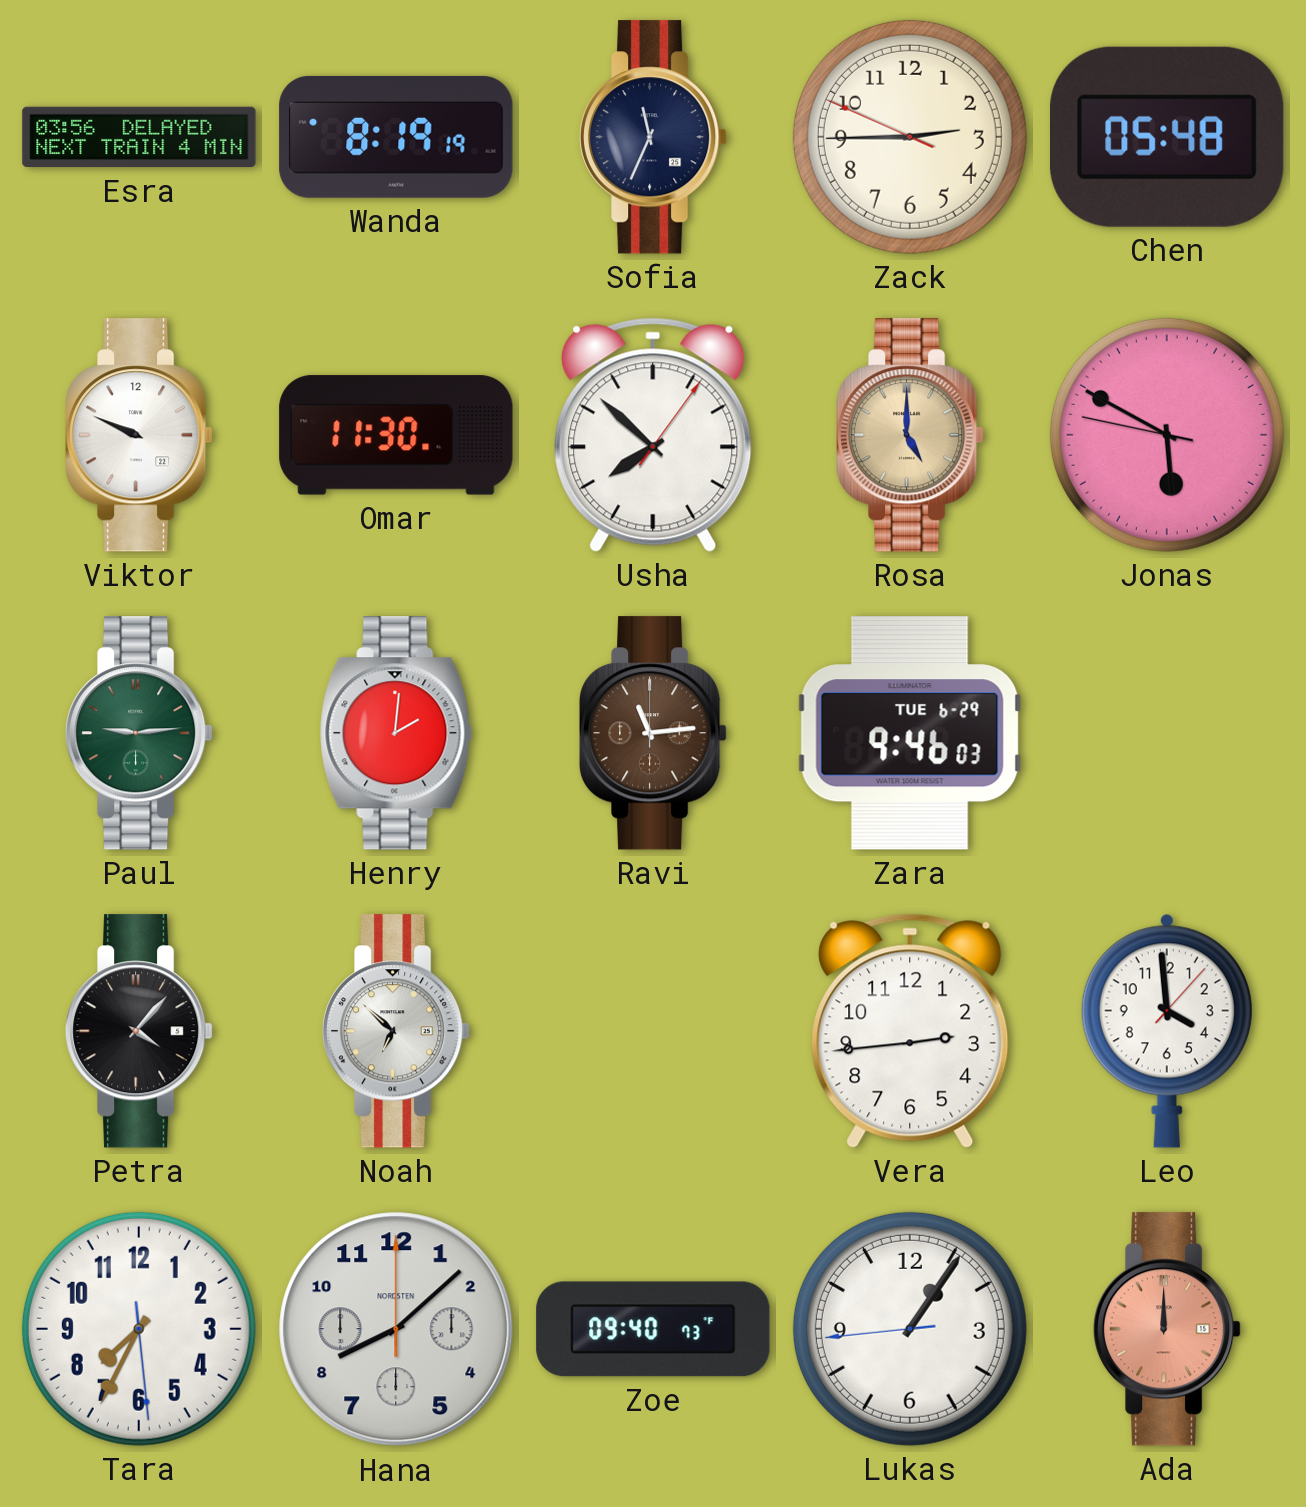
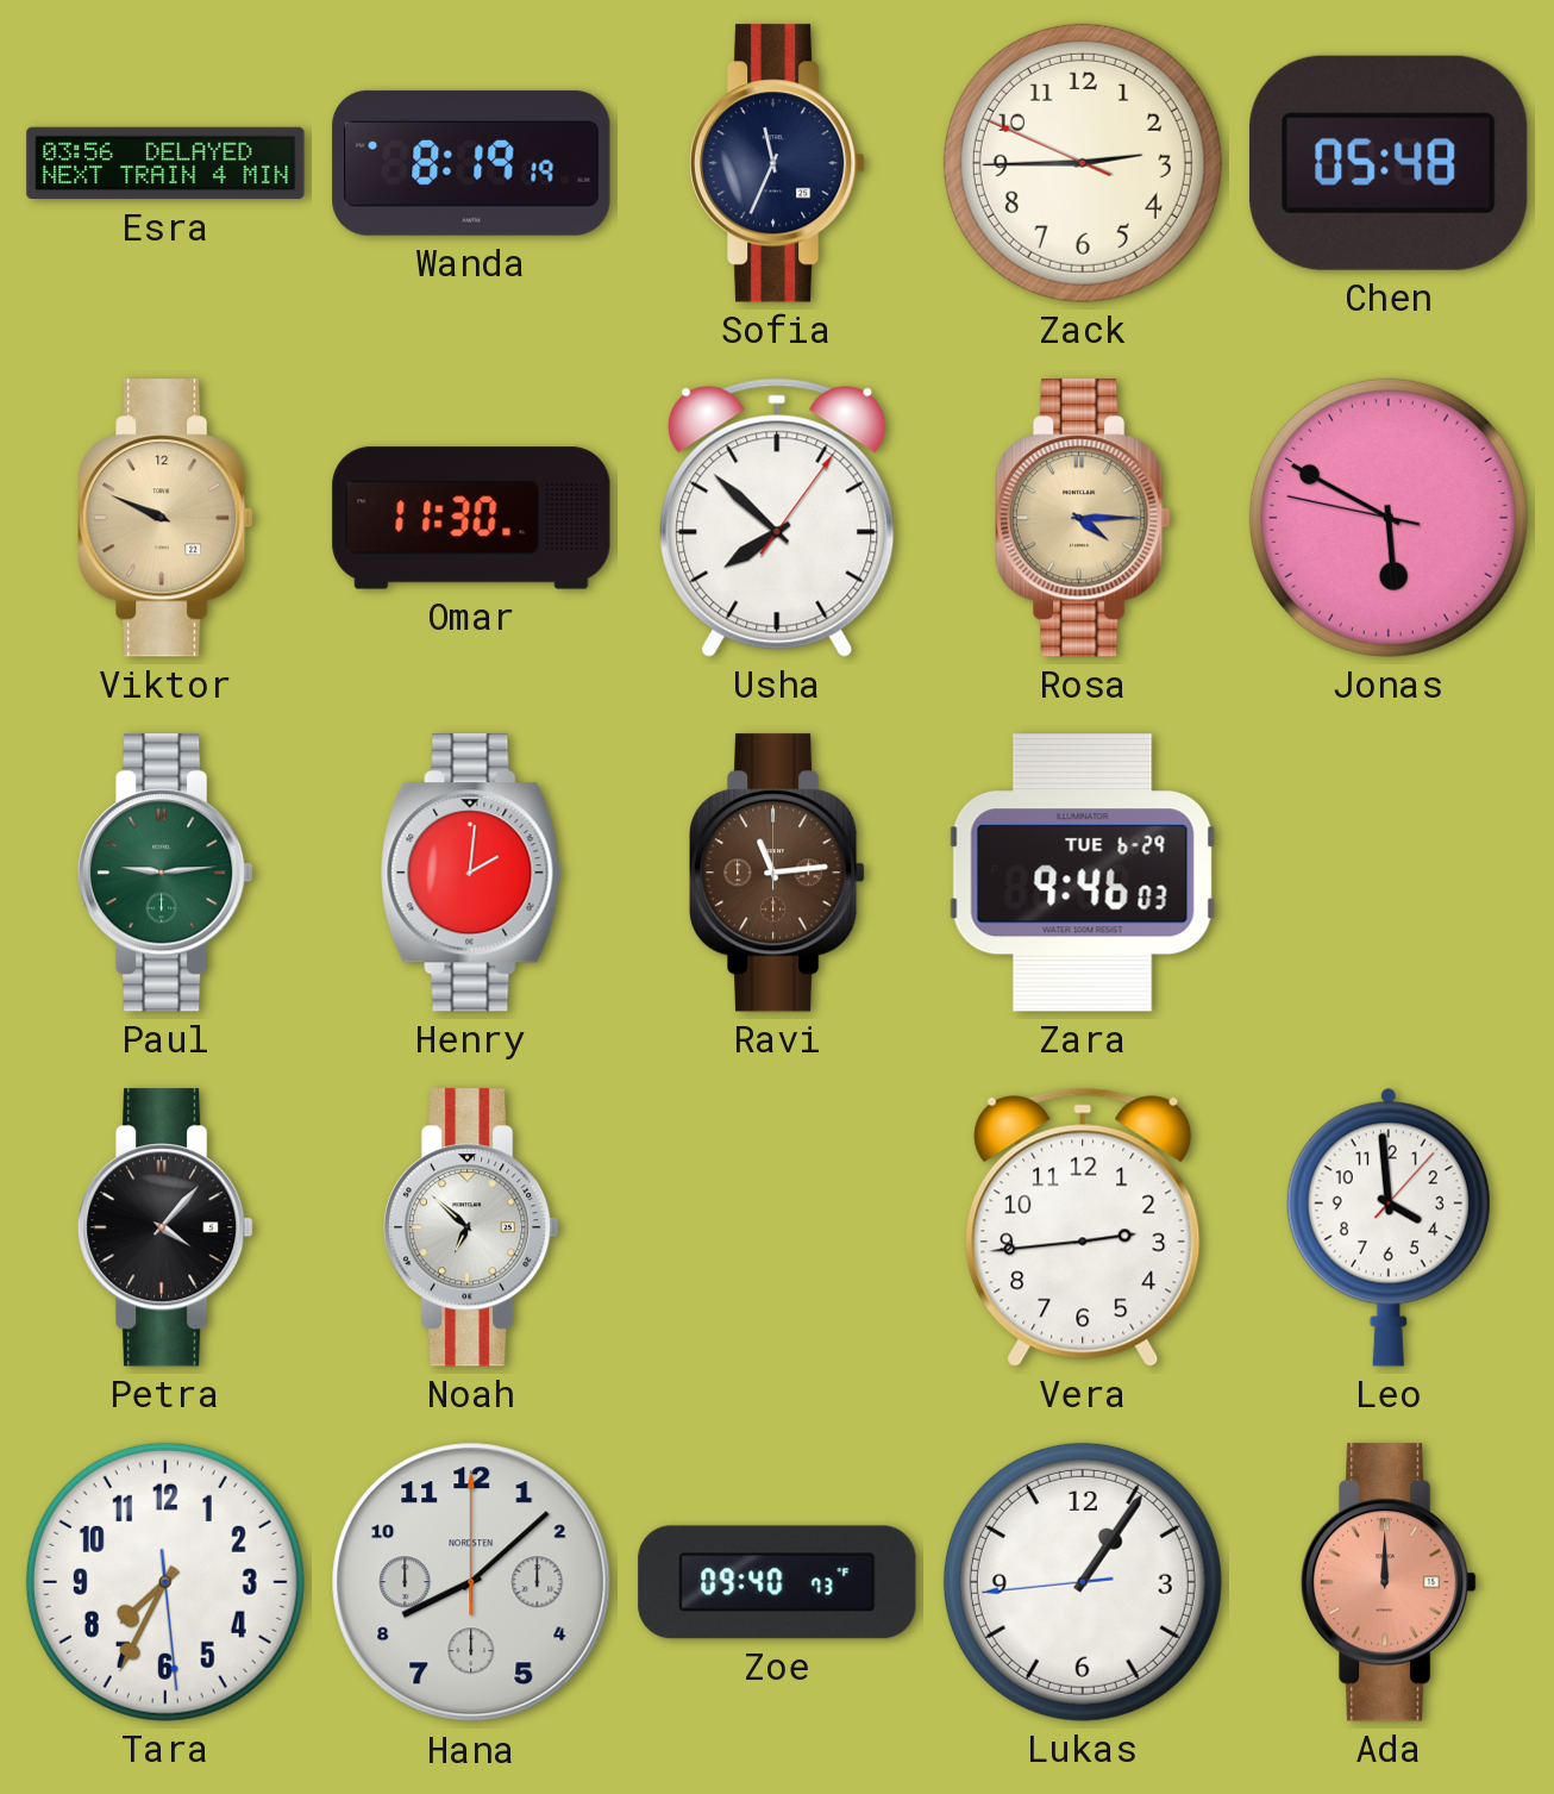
Viktor dial: white -> champagne (165, 518)
Rosa: 5:00 -> 4:15 (1083, 518)
